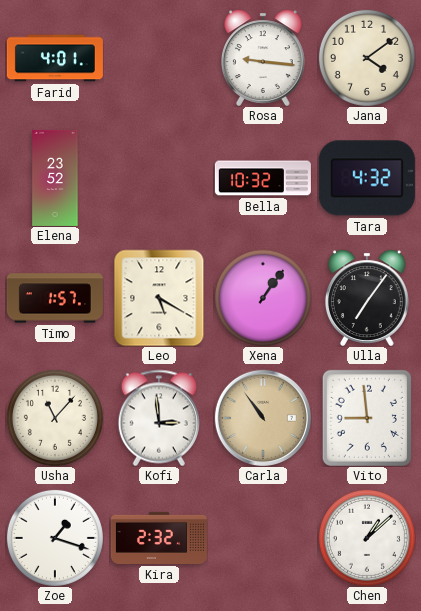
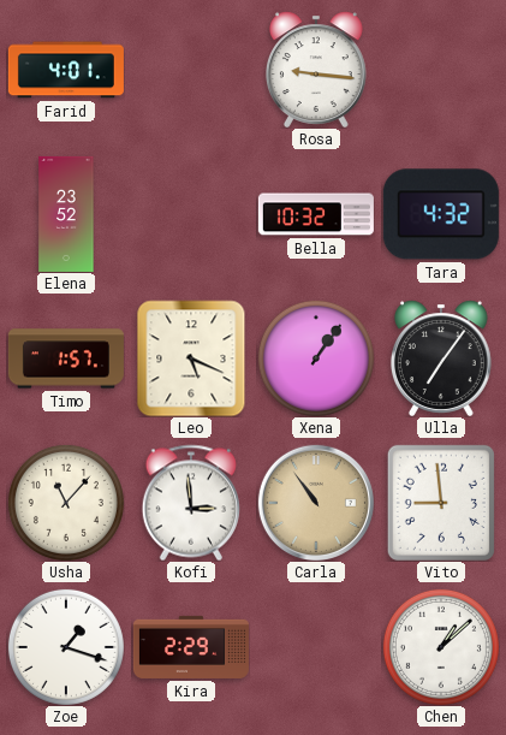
Jana: 4:09 -> none (367, 58)
Leo: 5:20 -> 5:19 (191, 358)
Kira: 2:32 -> 2:29 (191, 647)
